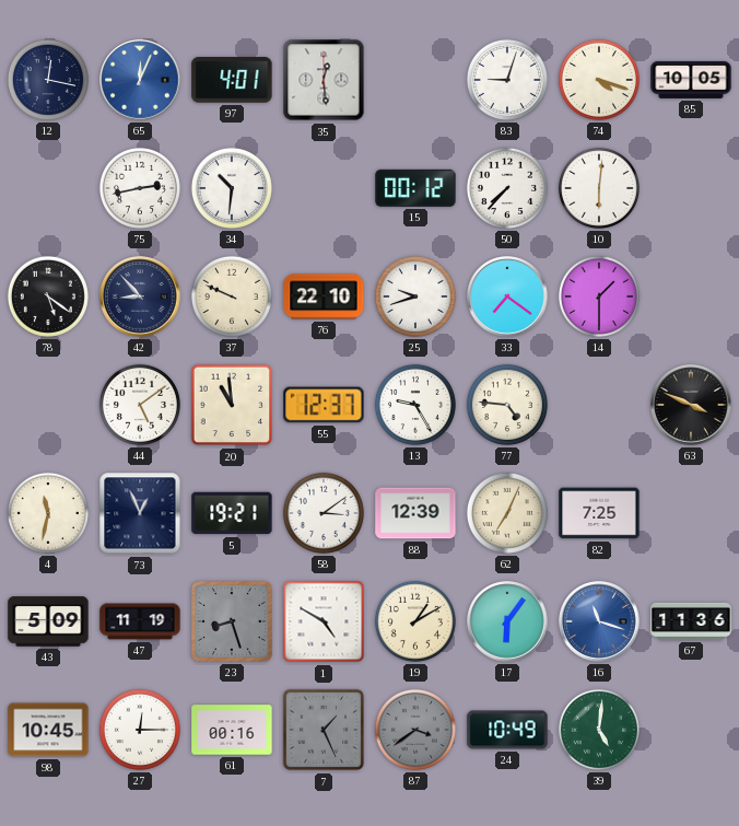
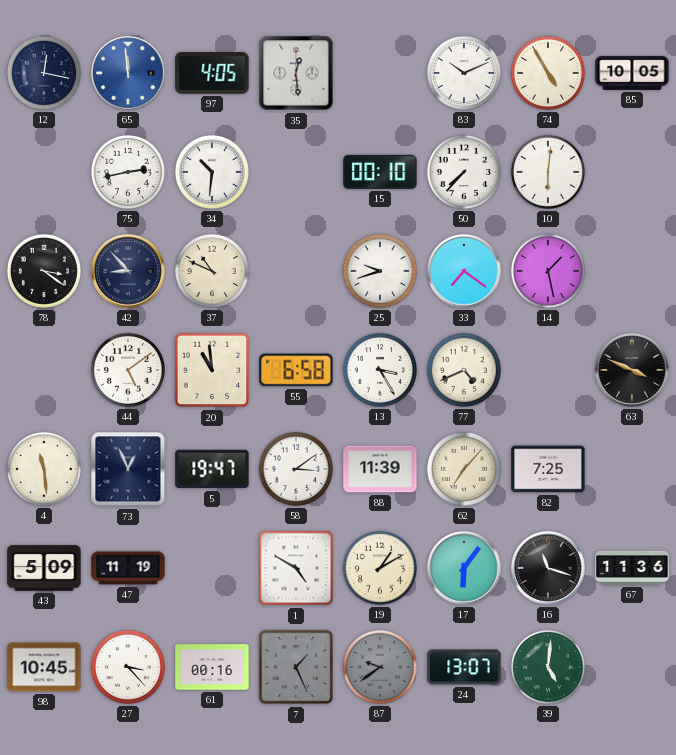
65: 12:04 -> 11:59 (128, 73)
97: 4:01 -> 4:05 (212, 73)
83: 9:03 -> 10:11 (464, 73)
74: 4:18 -> 4:55 (548, 73)
15: 00:12 -> 00:10 (380, 172)
78: 5:21 -> 3:21 (44, 271)
37: 9:49 -> 10:49 (212, 271)
76: 22:10 -> none (324, 296)
14: 1:30 -> 1:28 (548, 271)
55: 12:37 -> 6:58 (296, 370)
13: 9:25 -> 3:25 (380, 370)
77: 4:46 -> 4:41 (464, 370)
4: 11:32 -> 11:29 (44, 469)
5: 19:21 -> 19:47 (212, 469)
88: 12:39 -> 11:39 (380, 469)
62: 7:04 -> 7:07 (464, 469)
23: 8:27 -> none (232, 621)
16 dial: blue -> black (548, 568)
27: 12:15 -> 3:23 (128, 667)
87: 3:39 -> 9:39 (380, 667)
24: 10:49 -> 13:07 (464, 667)
